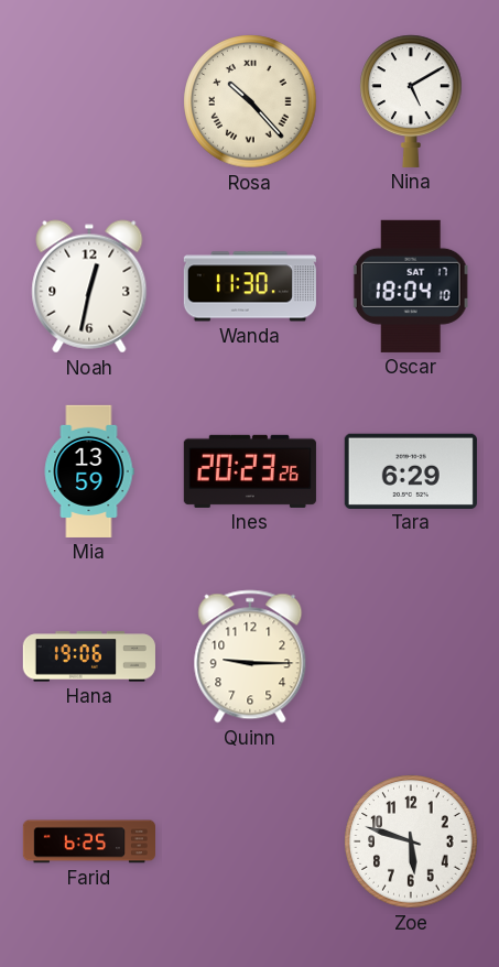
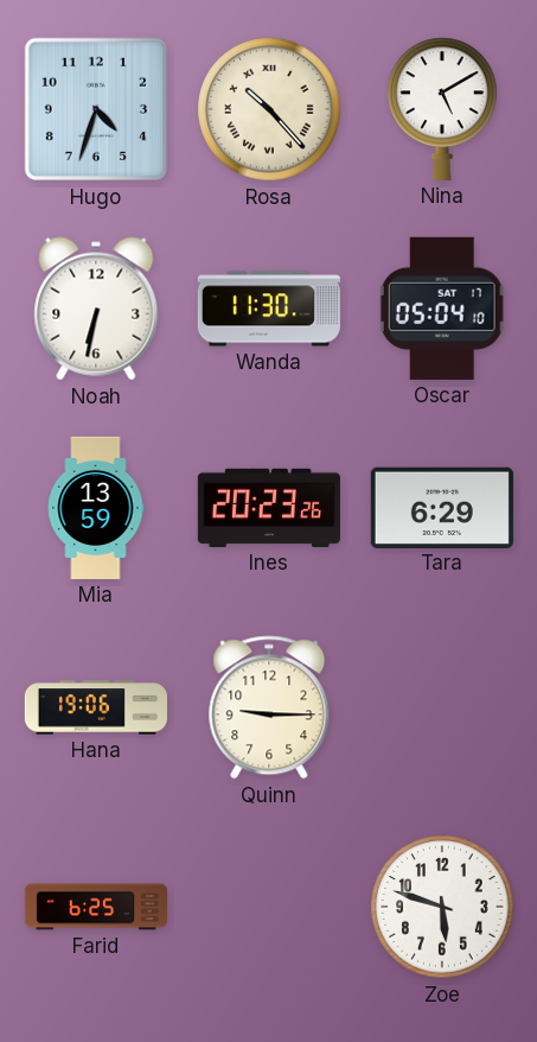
Hugo: none -> 4:33 (96, 109)
Noah: 12:32 -> 6:32 (96, 309)
Oscar: 18:04 -> 05:04 (442, 309)
